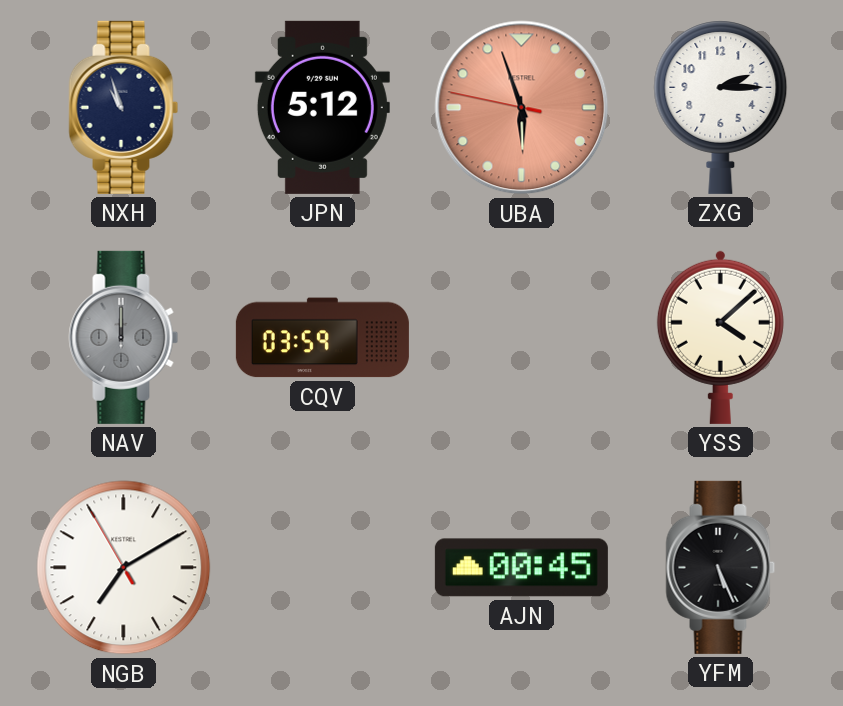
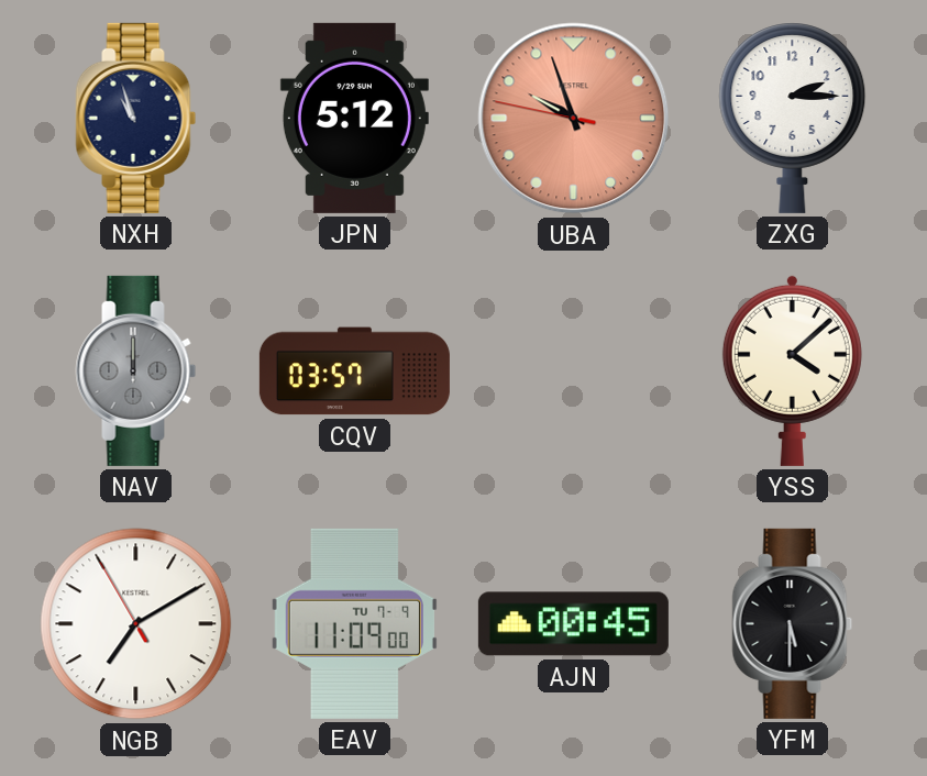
UBA: 5:56 -> 9:56 (574, 119)
CQV: 03:59 -> 03:57 (354, 372)
EAV: none -> 11:09 (354, 623)
YFM: 5:26 -> 5:30 (793, 623)
